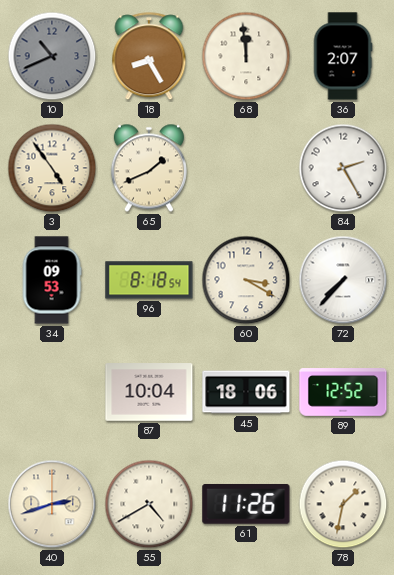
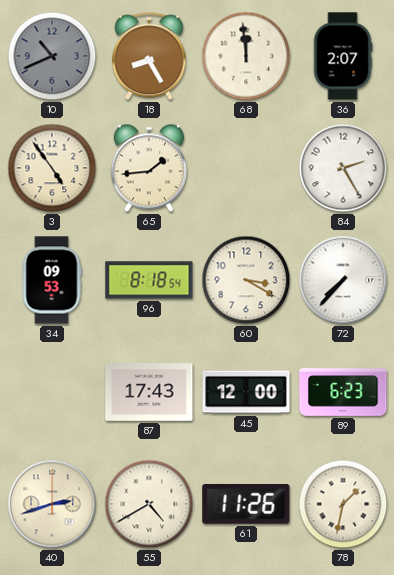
65: 1:41 -> 1:44 (149, 168)
87: 10:04 -> 17:43 (149, 392)
45: 18:06 -> 12:00 (246, 392)
89: 12:52 -> 6:23 (343, 392)
